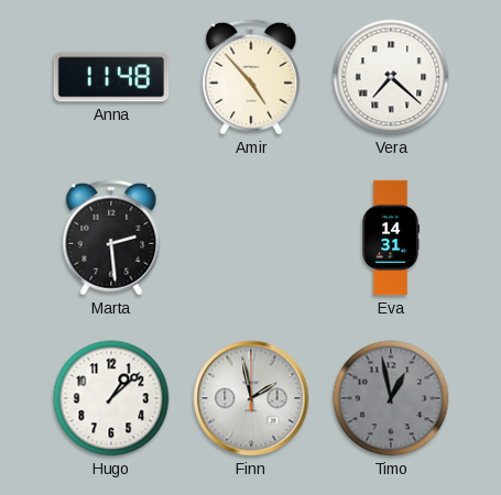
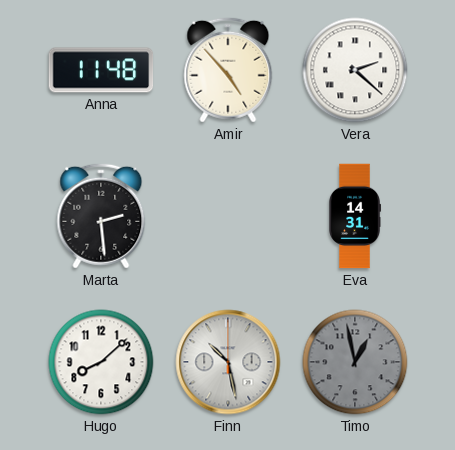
Vera: 7:22 -> 2:22 (355, 70)
Hugo: 1:08 -> 8:08 (101, 362)
Finn: 1:58 -> 10:28 (228, 362)
